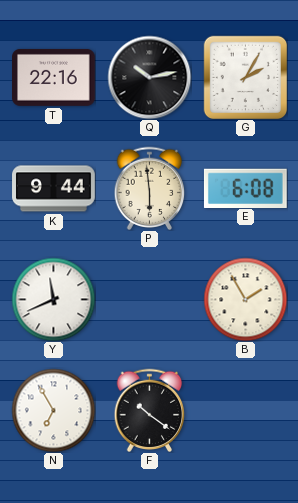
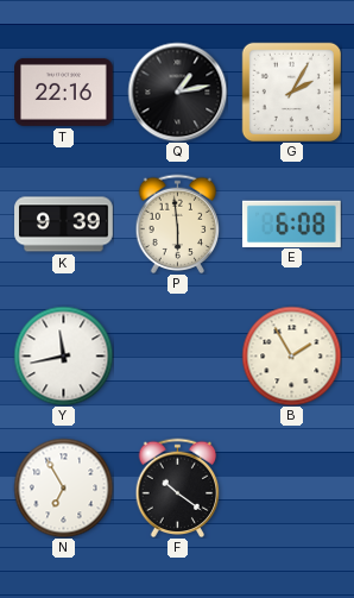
Q: 10:13 -> 1:13 (177, 92)
K: 9:44 -> 9:39 (64, 225)
Y: 11:41 -> 11:43 (63, 355)
